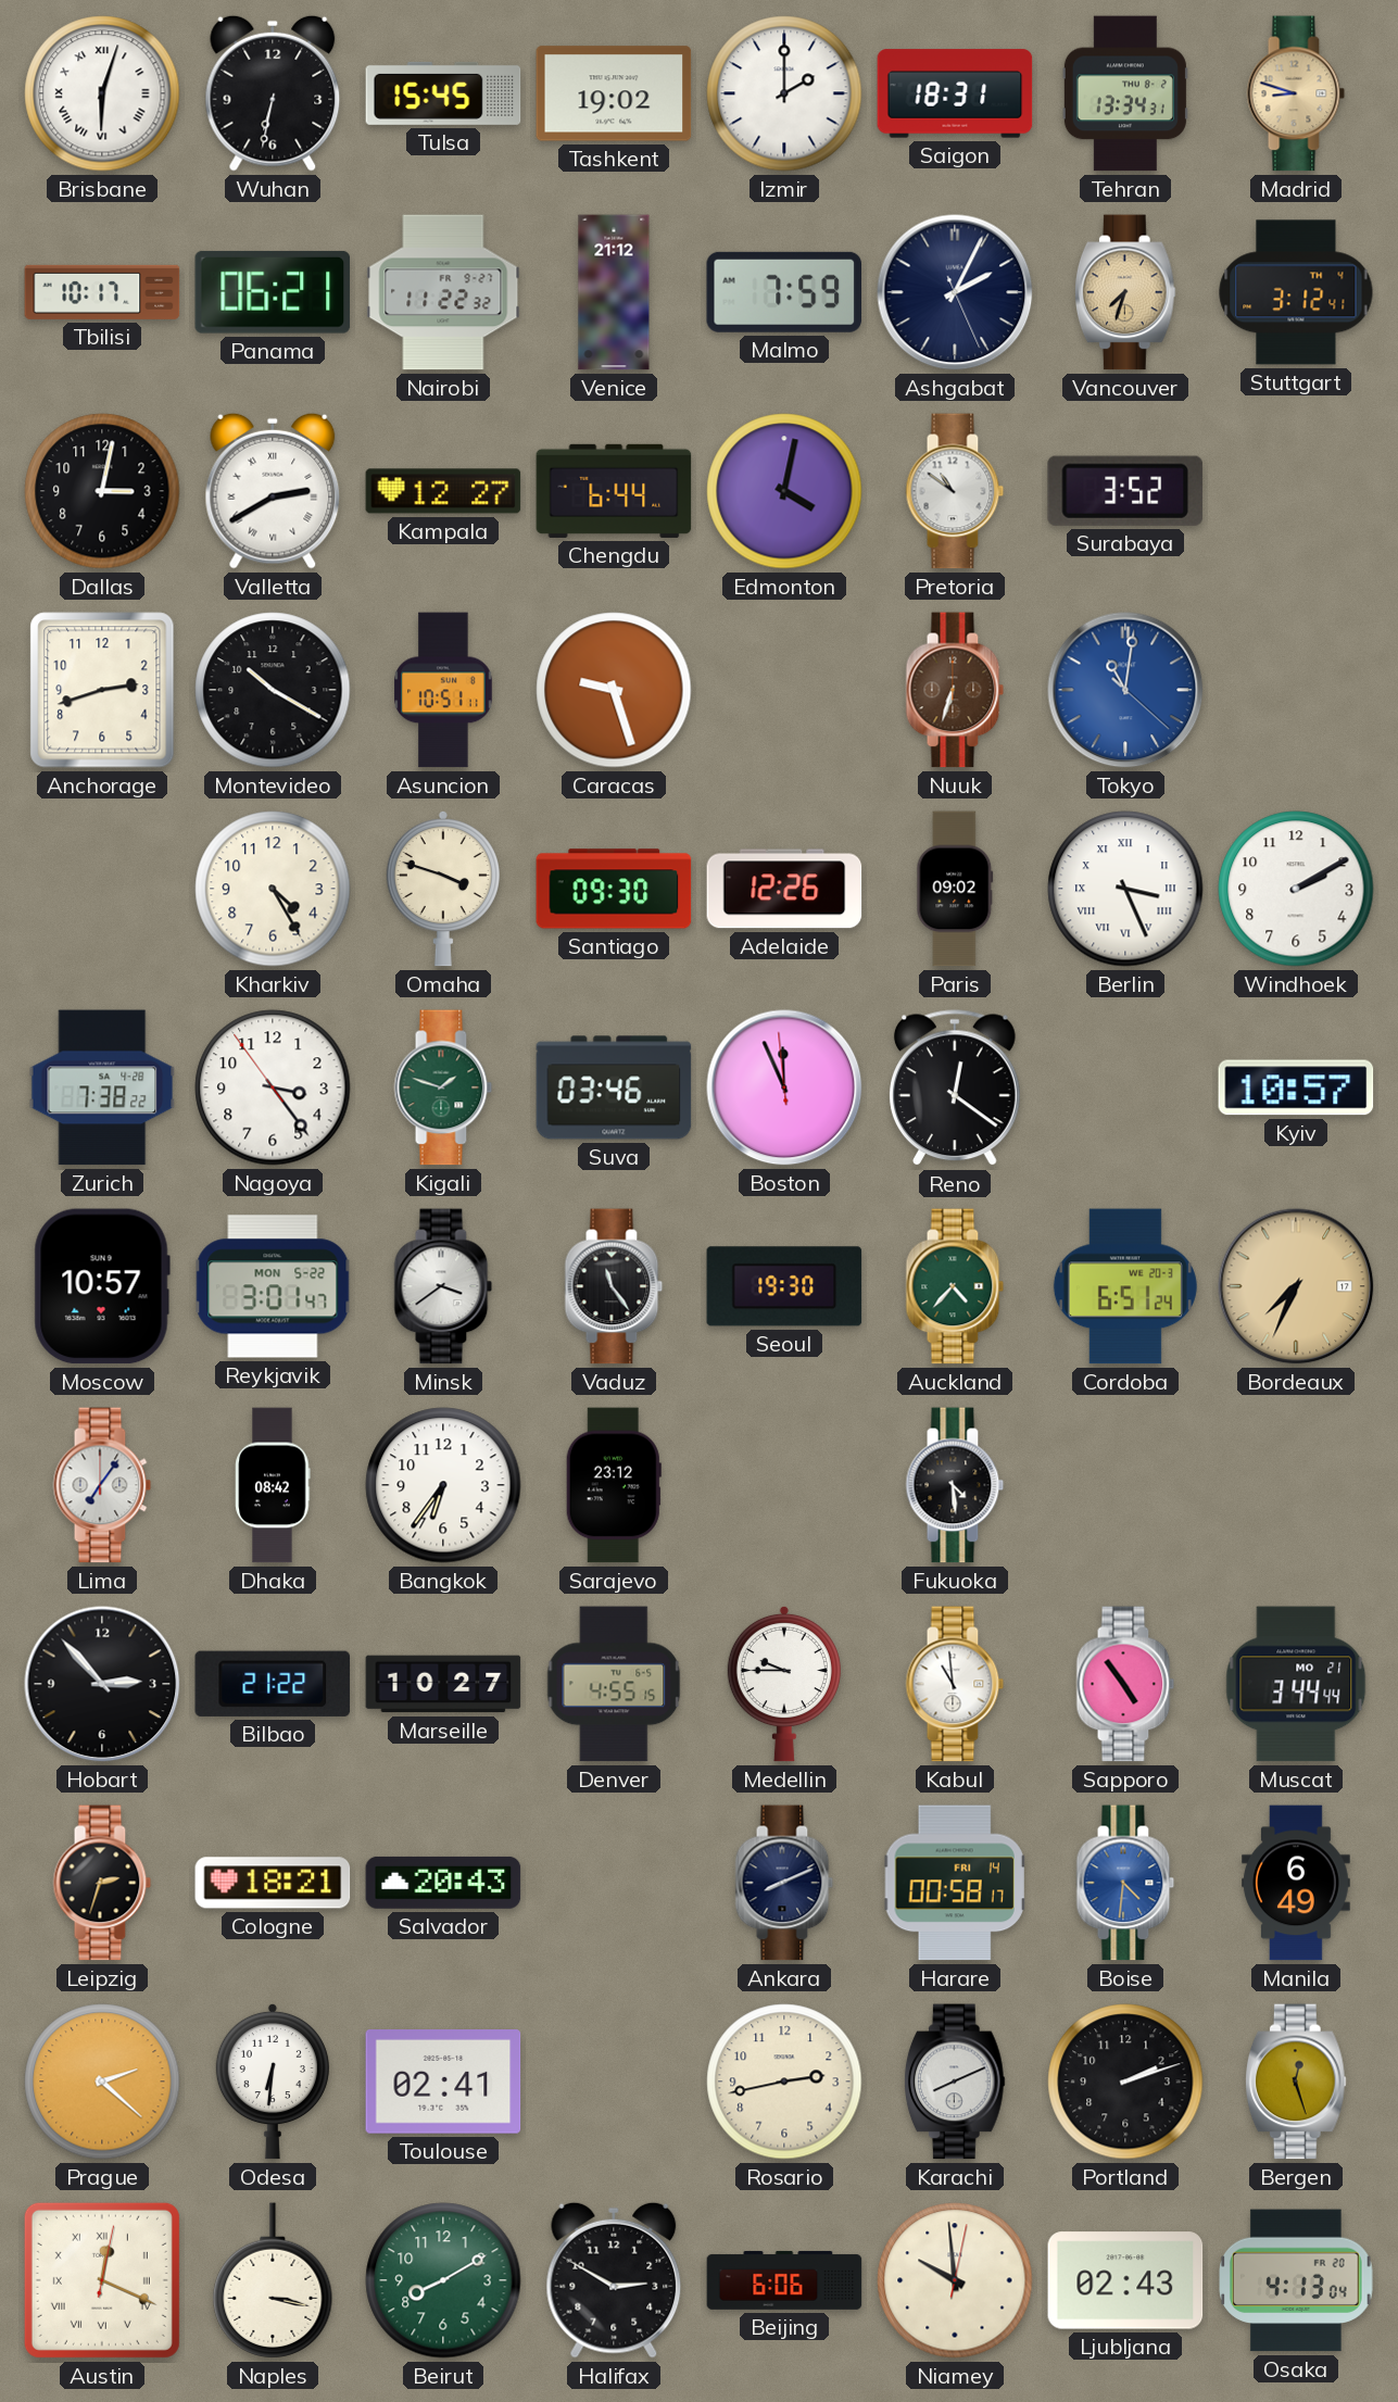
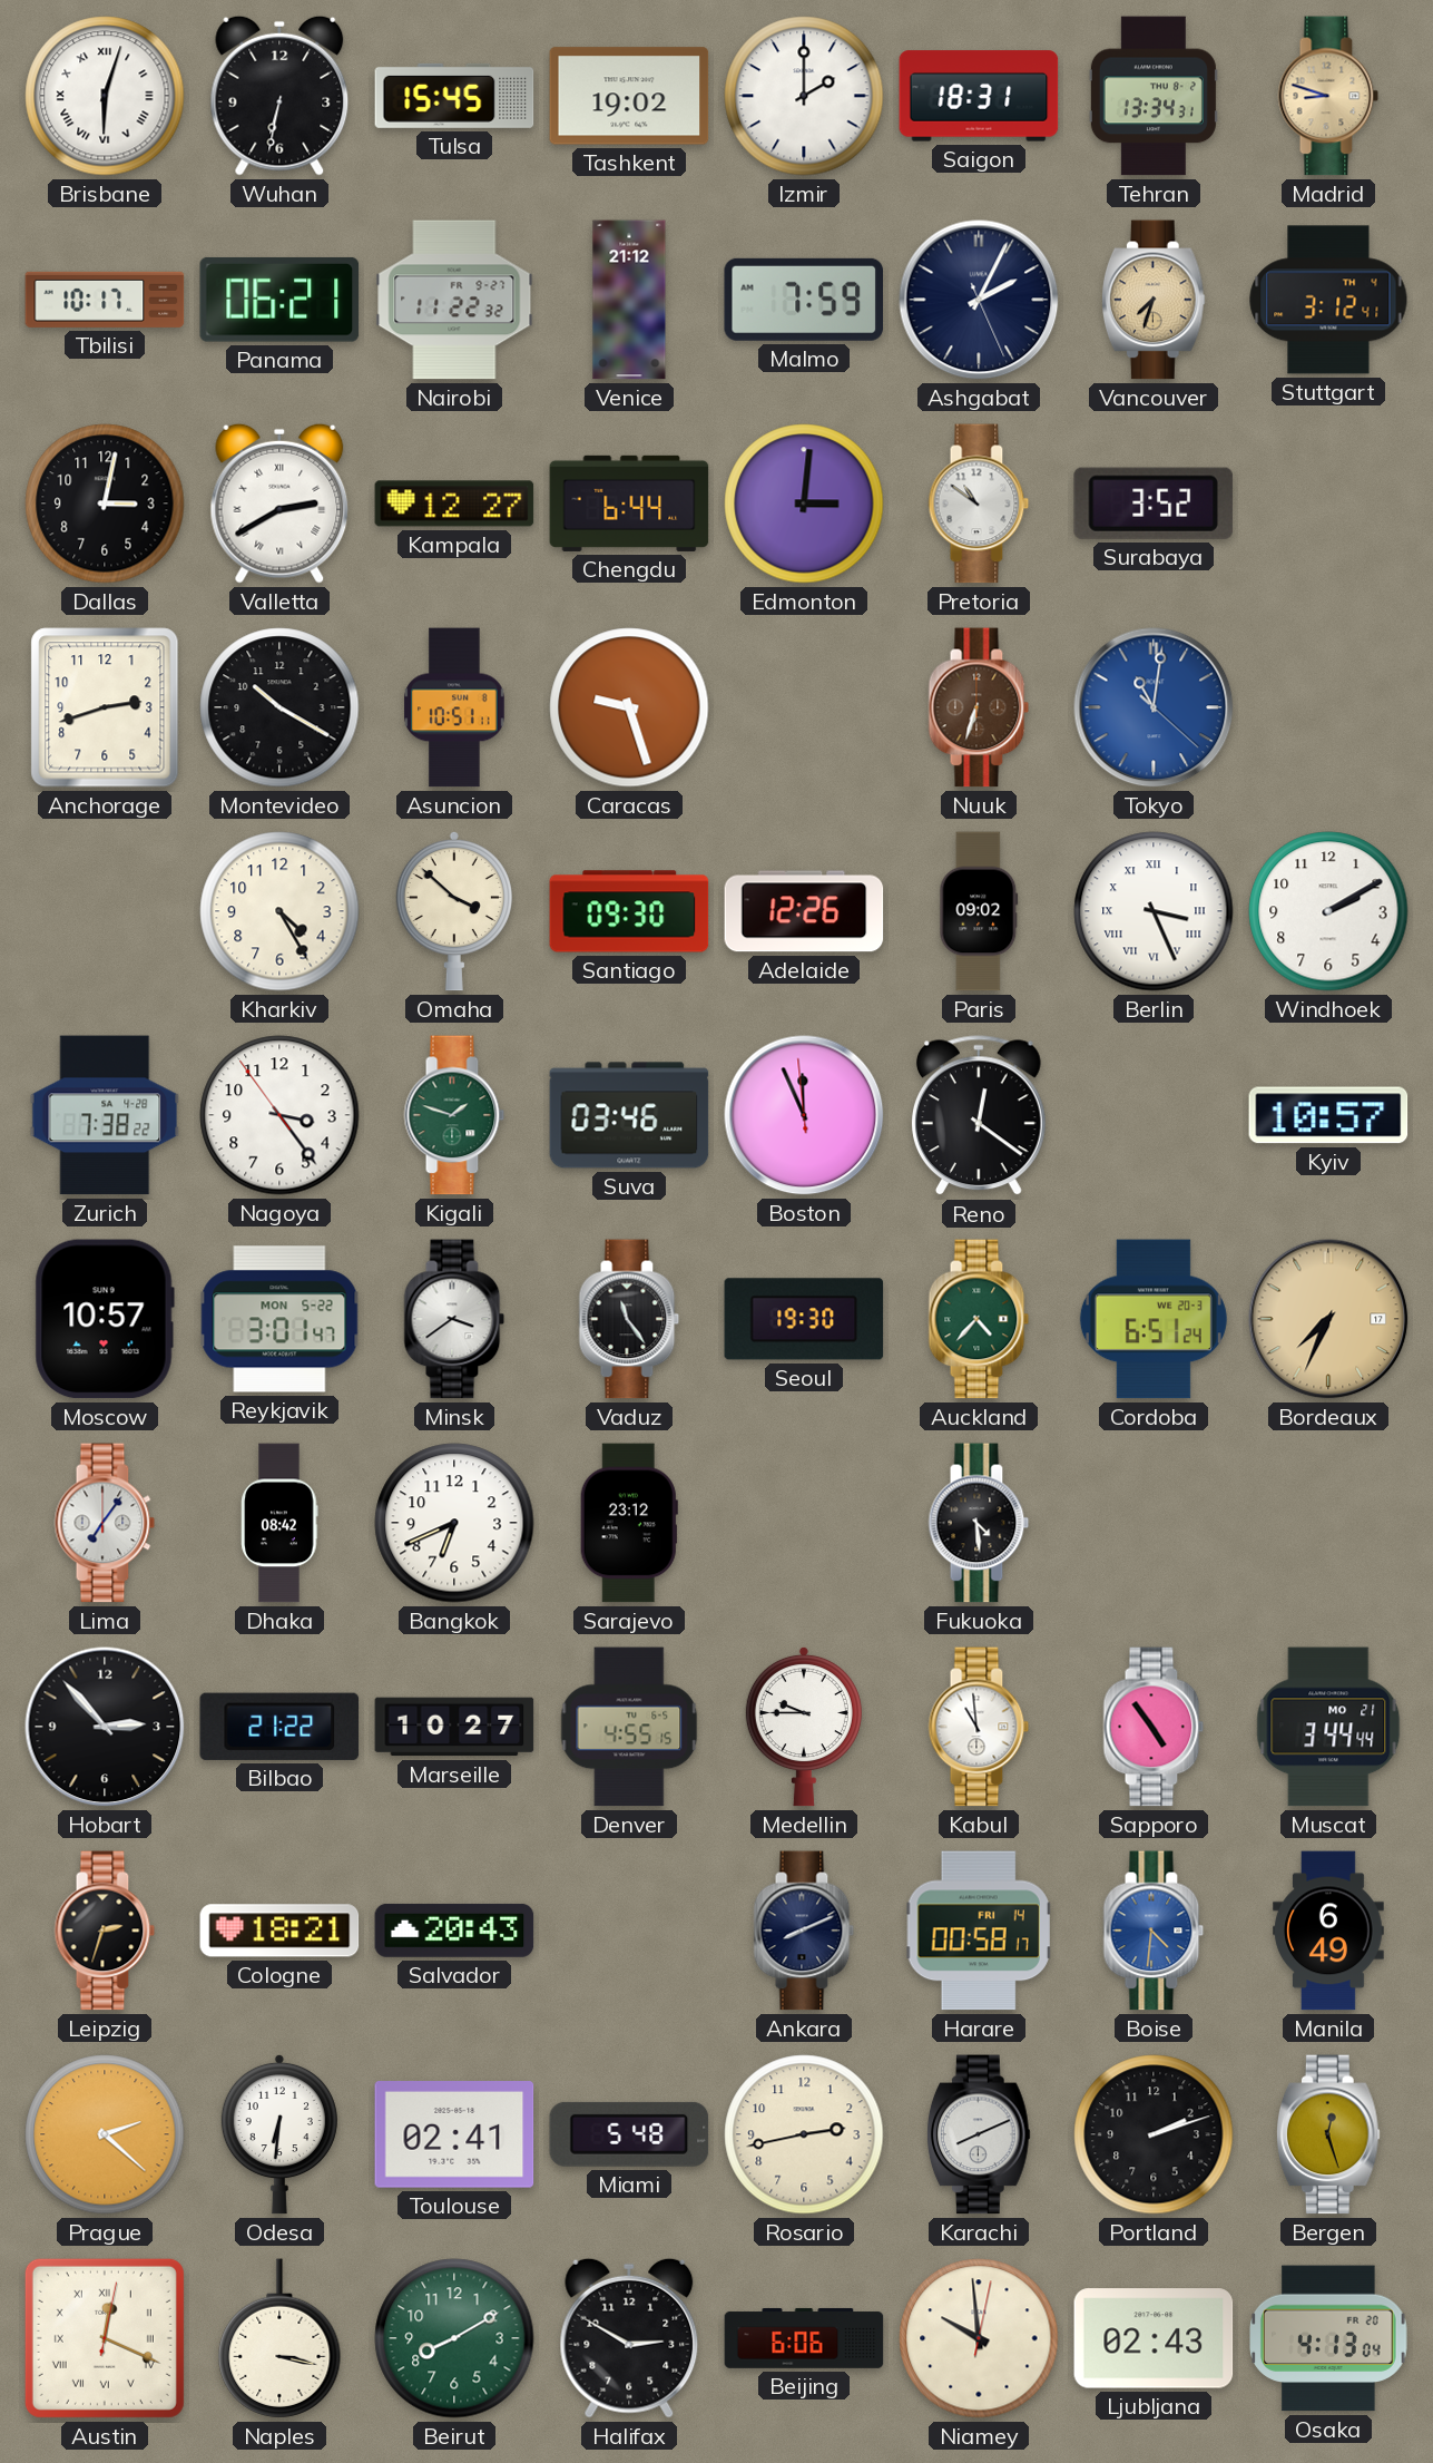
Edmonton: 4:02 -> 3:01 (804, 504)
Omaha: 3:48 -> 3:52 (454, 911)
Bangkok: 6:36 -> 6:41 (454, 1523)
Miami: none -> 5:48 (629, 2134)
